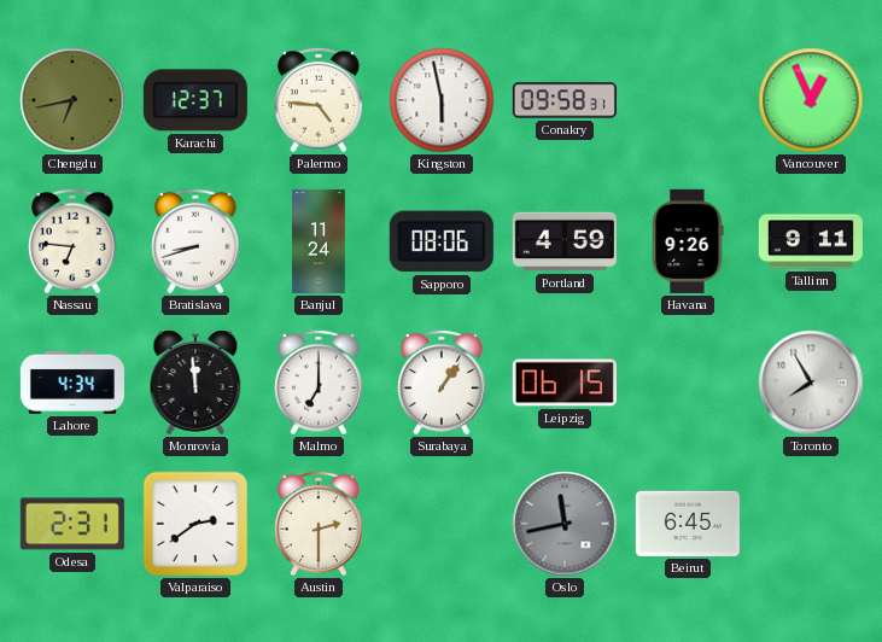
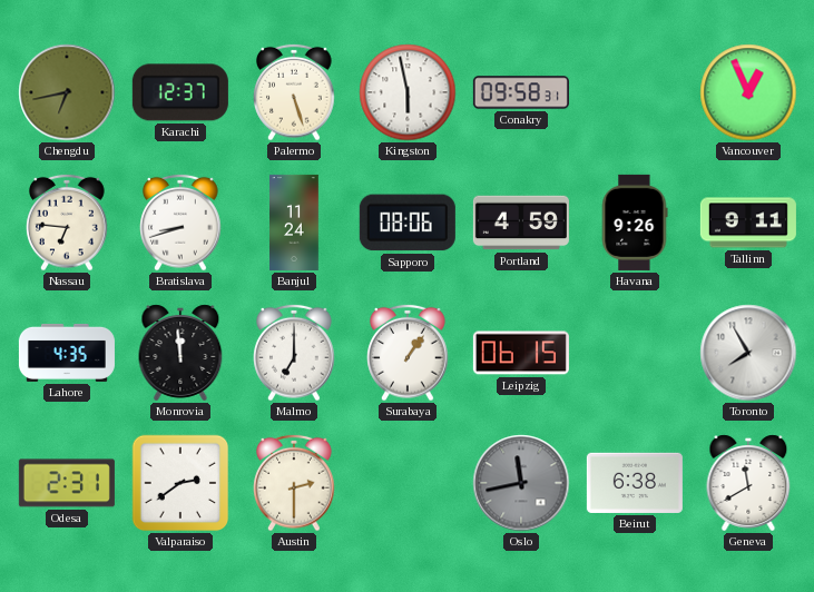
Palermo: 4:46 -> 5:27 (294, 92)
Lahore: 4:34 -> 4:35 (67, 353)
Beirut: 6:45 -> 6:38 (635, 483)
Geneva: none -> 11:40 (748, 483)
